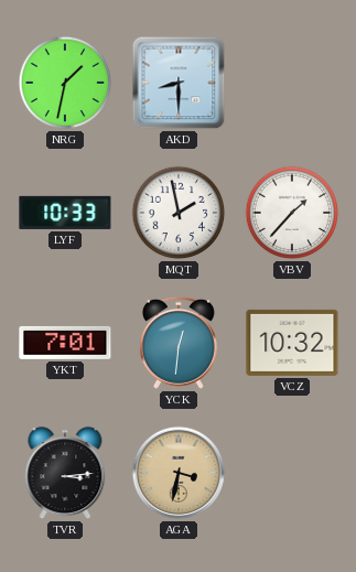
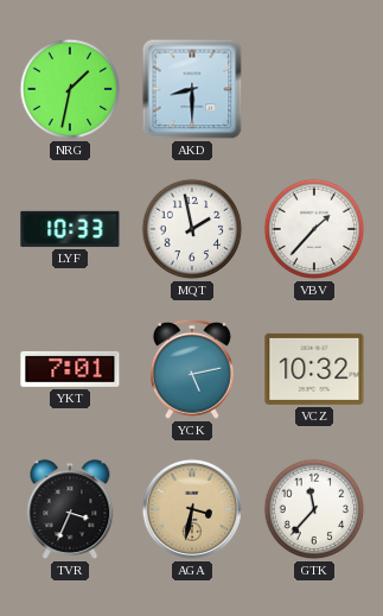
YCK: 12:31 -> 5:13 (192, 369)
TVR: 3:14 -> 3:34 (70, 509)
GTK: none -> 11:37 (314, 509)
